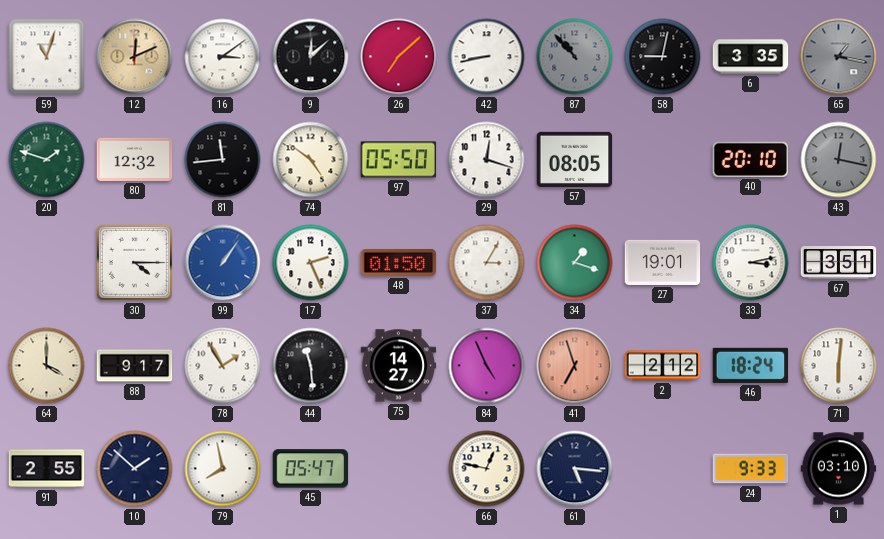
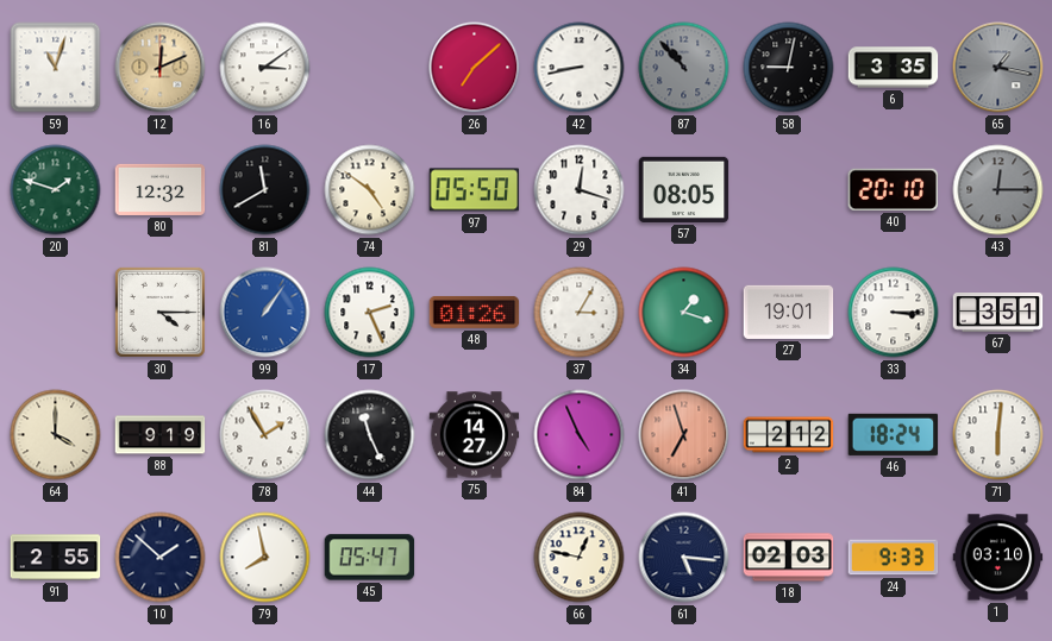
9: 12:08 -> none (311, 57)
81: 11:44 -> 11:40 (265, 190)
43: 12:17 -> 12:15 (998, 190)
48: 01:50 -> 01:26 (475, 312)
33: 3:13 -> 3:15 (894, 313)
88: 9:17 -> 9:19 (161, 435)
44: 11:29 -> 11:26 (370, 435)
18: none -> 02:03 (789, 558)
